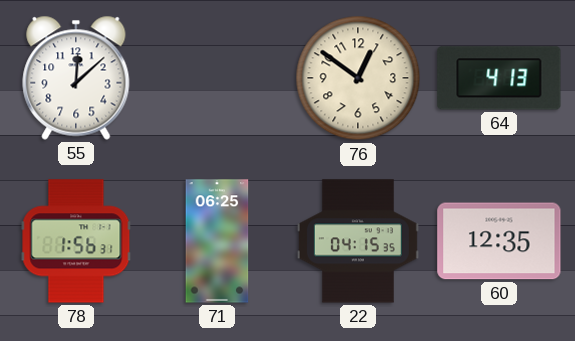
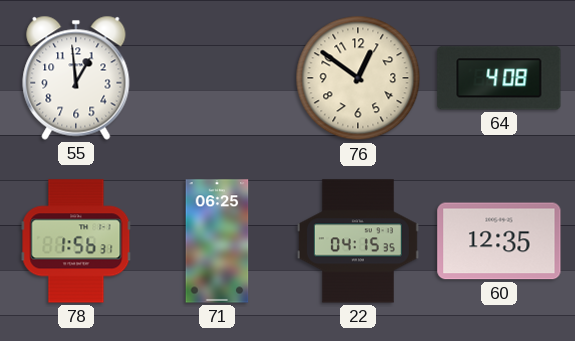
55: 12:08 -> 12:59 (76, 78)
64: 4:13 -> 4:08 (499, 78)
